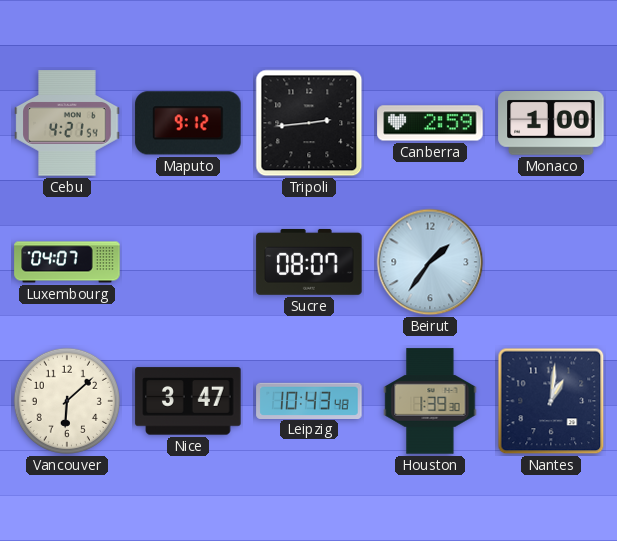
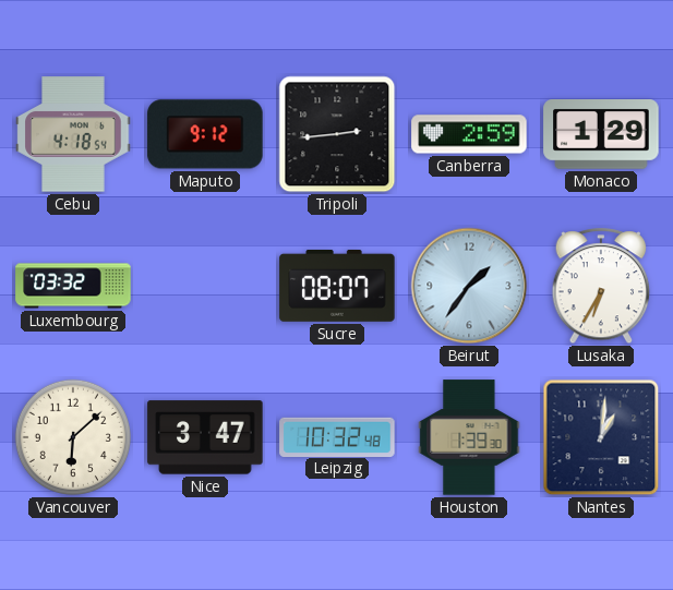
Cebu: 4:21 -> 4:18 (73, 134)
Monaco: 1:00 -> 1:29 (601, 135)
Luxembourg: 04:07 -> 03:32 (73, 286)
Lusaka: none -> 6:35 (601, 287)
Leipzig: 10:43 -> 10:32 (337, 436)
